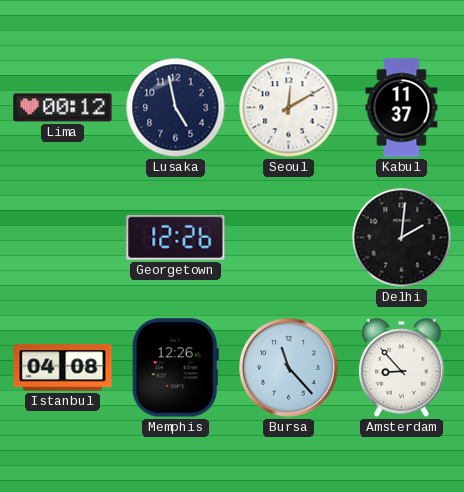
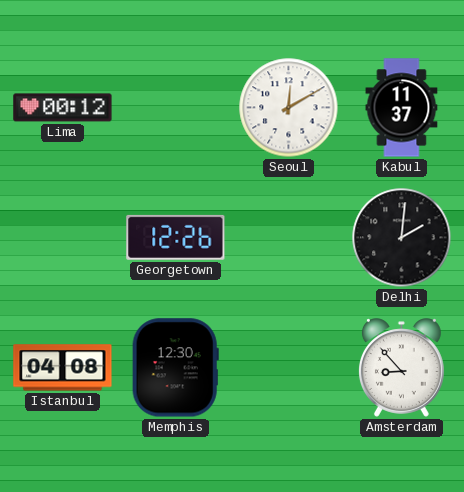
Lusaka: 4:58 -> none (176, 108)
Memphis: 12:26 -> 12:30 (175, 368)
Bursa: 11:23 -> none (289, 368)
